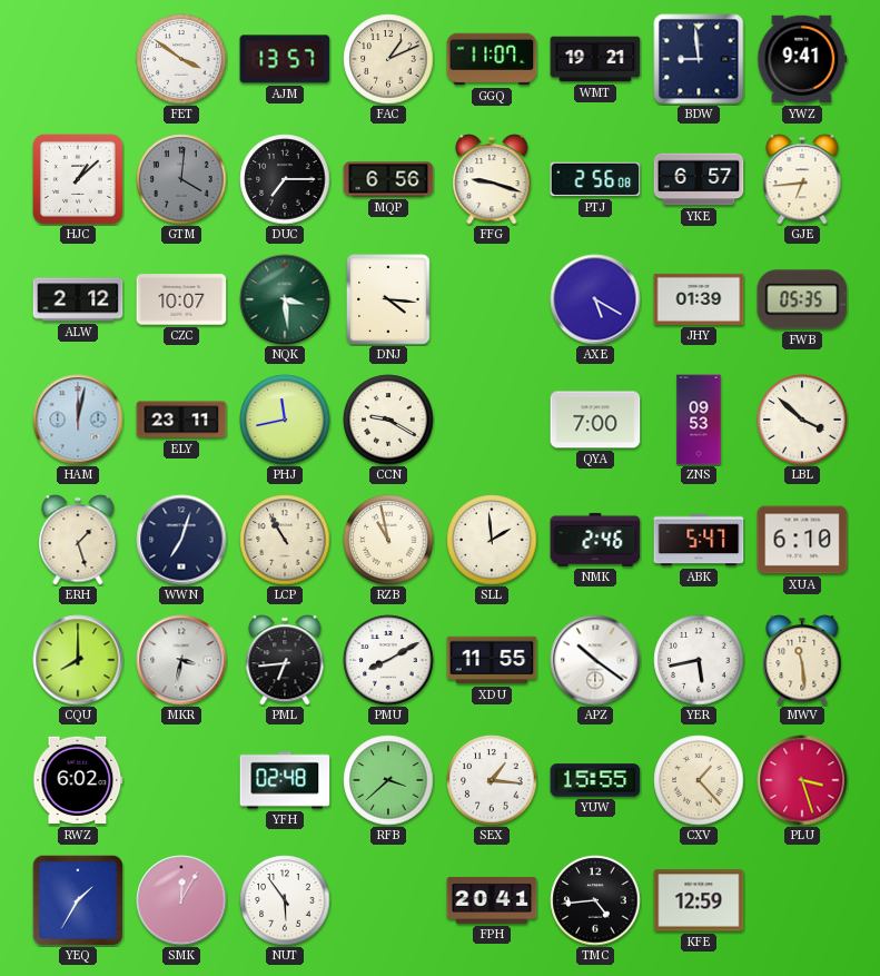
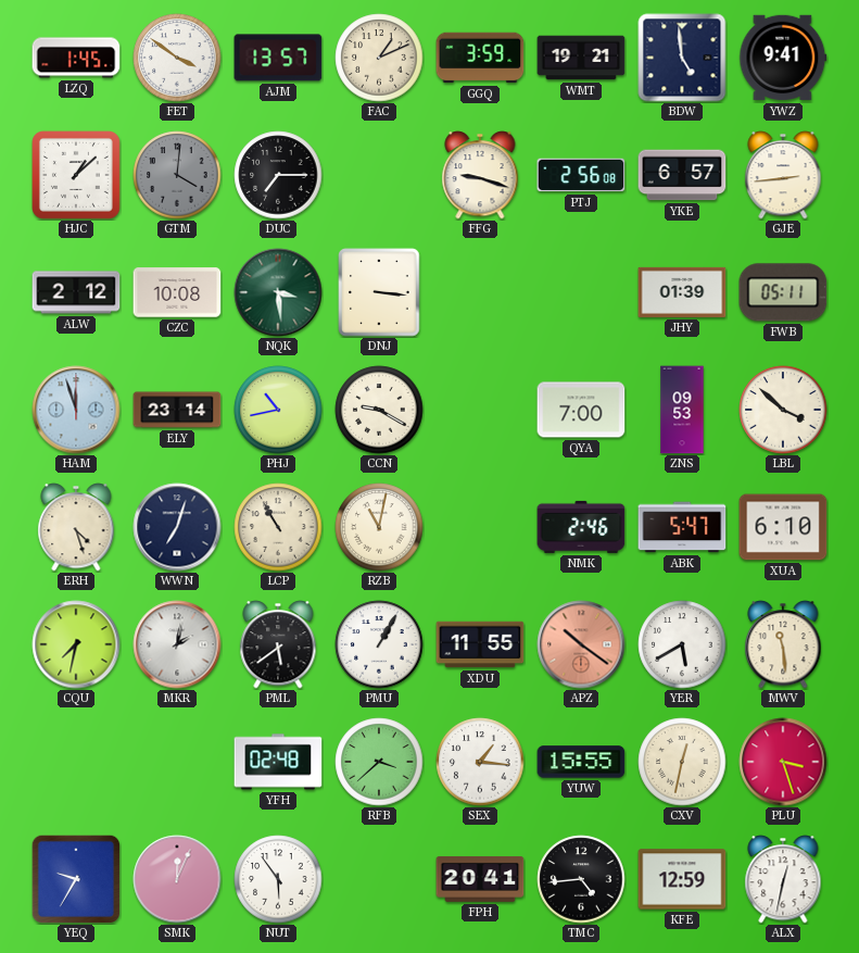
LZQ: none -> 1:45 (76, 58)
GGQ: 11:07 -> 3:59 (480, 58)
BDW: 8:59 -> 4:59 (682, 58)
MQP: 6:56 -> none (388, 179)
GJE: 6:44 -> 2:44 (783, 175)
CZC: 10:07 -> 10:08 (177, 292)
DNJ: 4:16 -> 3:16 (379, 292)
AXE: 5:20 -> none (595, 299)
FWB: 05:35 -> 05:11 (783, 292)
HAM: 12:02 -> 11:57 (76, 410)
ELY: 23:11 -> 23:14 (177, 410)
PHJ: 11:43 -> 10:43 (278, 410)
ERH: 1:27 -> 4:27 (76, 527)
RZB: 10:58 -> 11:02 (379, 527)
SLL: 1:59 -> none (492, 540)
CQU: 8:00 -> 7:32 (76, 644)
MKR: 3:32 -> 2:02 (177, 644)
PML: 6:44 -> 5:39 (278, 644)
PMU: 8:10 -> 1:05 (379, 644)
APZ dial: white -> salmon (581, 644)
YER: 5:43 -> 5:40 (682, 644)
RWZ: 6:02 -> none (78, 780)
CXV: 1:23 -> 12:32 (682, 762)
YEQ: 1:35 -> 9:35 (75, 878)
SMK: 12:05 -> 12:04 (177, 879)
ALX: none -> 12:32 (783, 879)
